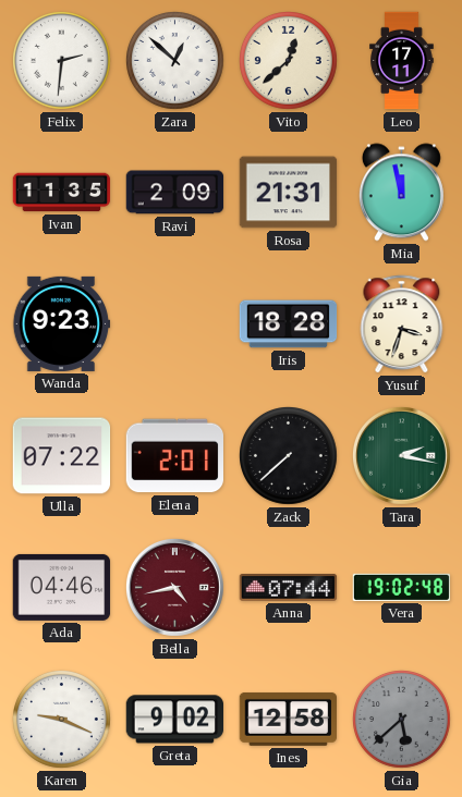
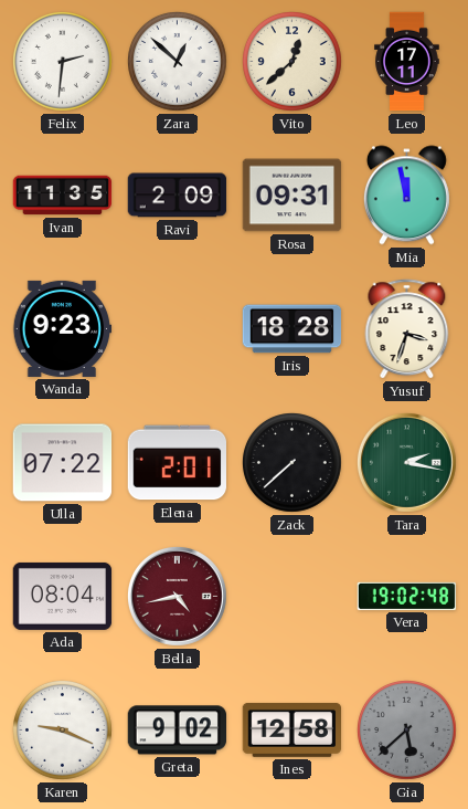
Rosa: 21:31 -> 09:31 (292, 196)
Ada: 04:46 -> 08:04 (63, 596)
Anna: 07:44 -> none (289, 588)
